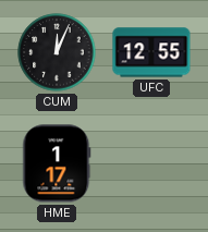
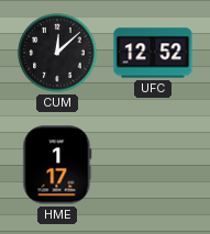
CUM: 12:04 -> 12:08 (57, 53)
UFC: 12:55 -> 12:52 (153, 53)
